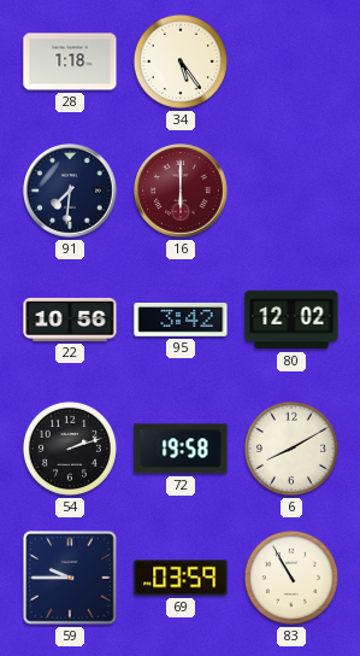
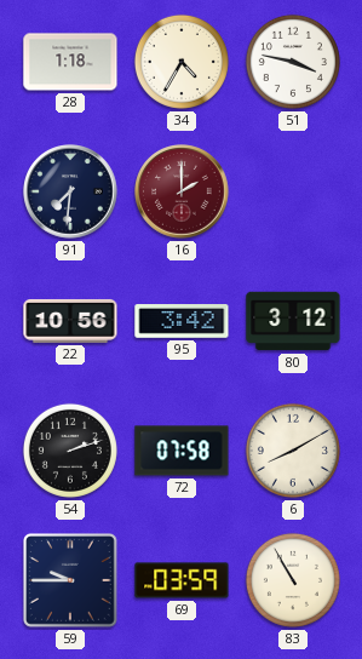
34: 5:24 -> 4:35 (182, 62)
51: none -> 3:47 (293, 62)
16: 6:00 -> 2:00 (182, 191)
80: 12:02 -> 3:12 (293, 321)
72: 19:58 -> 07:58 (182, 451)
